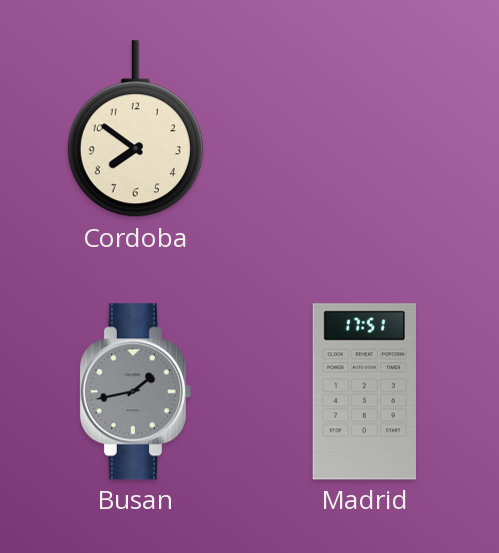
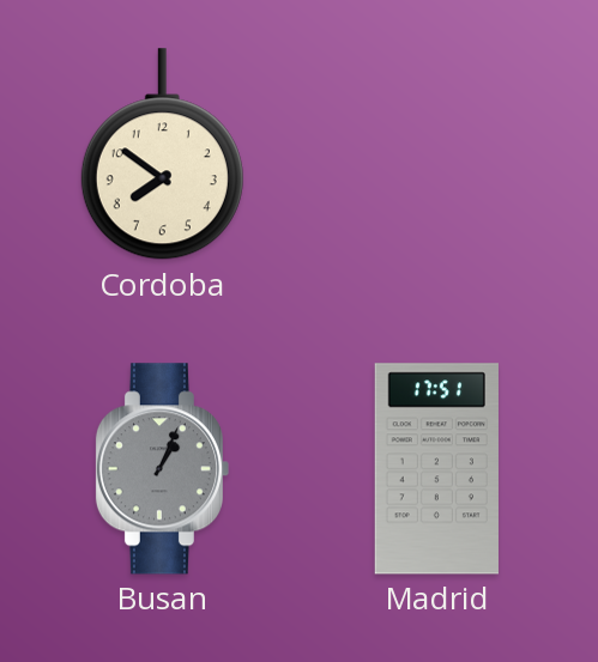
Busan: 1:43 -> 1:04 (162, 469)
